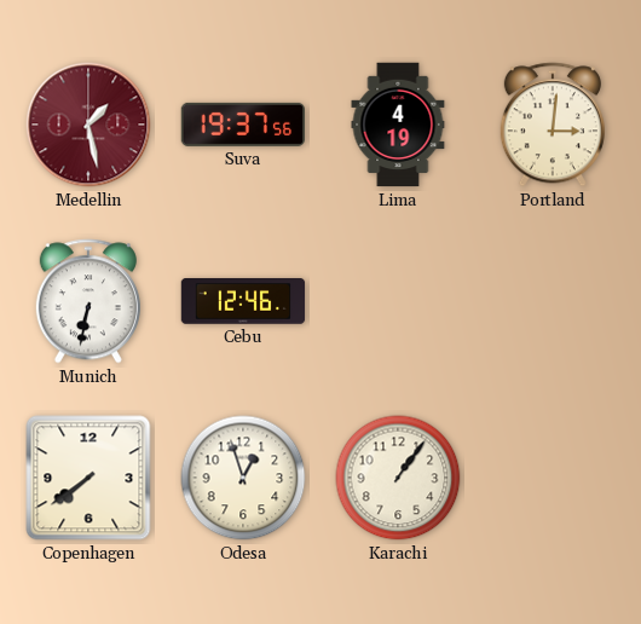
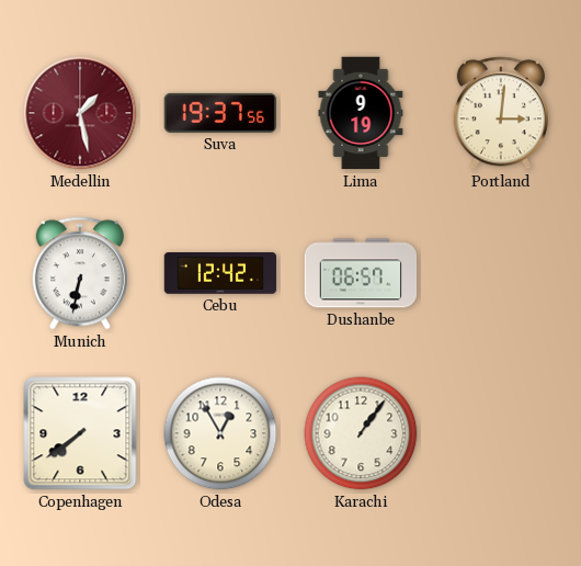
Lima: 4:19 -> 9:19 (361, 113)
Cebu: 12:46 -> 12:42 (220, 273)
Dushanbe: none -> 06:57 (361, 273)
Odesa: 12:57 -> 12:55 (220, 433)
